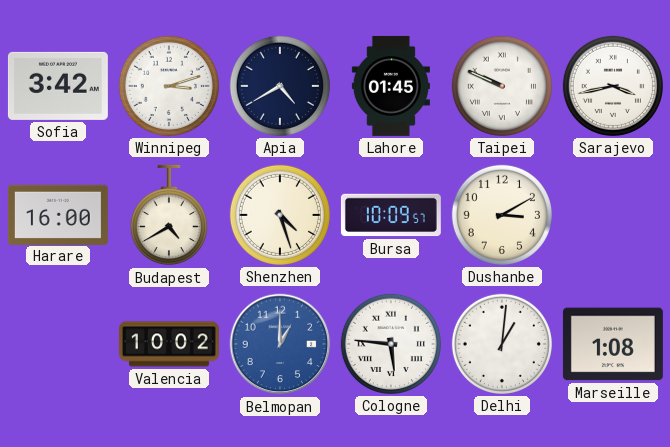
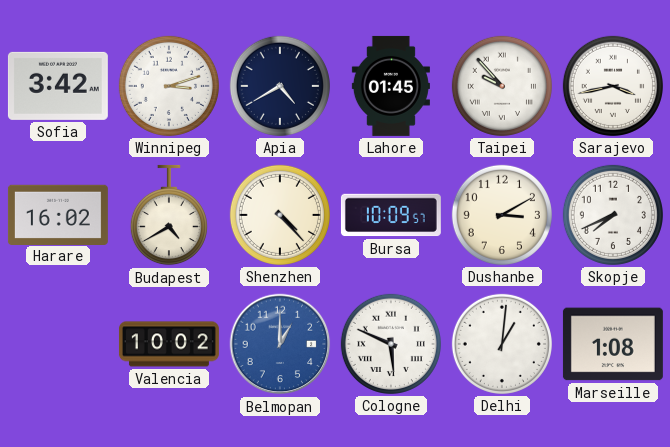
Taipei: 9:49 -> 9:53 (502, 86)
Harare: 16:00 -> 16:02 (58, 214)
Shenzhen: 4:27 -> 4:23 (280, 215)
Skopje: none -> 7:41 (613, 215)
Cologne: 5:46 -> 5:49 (391, 344)
